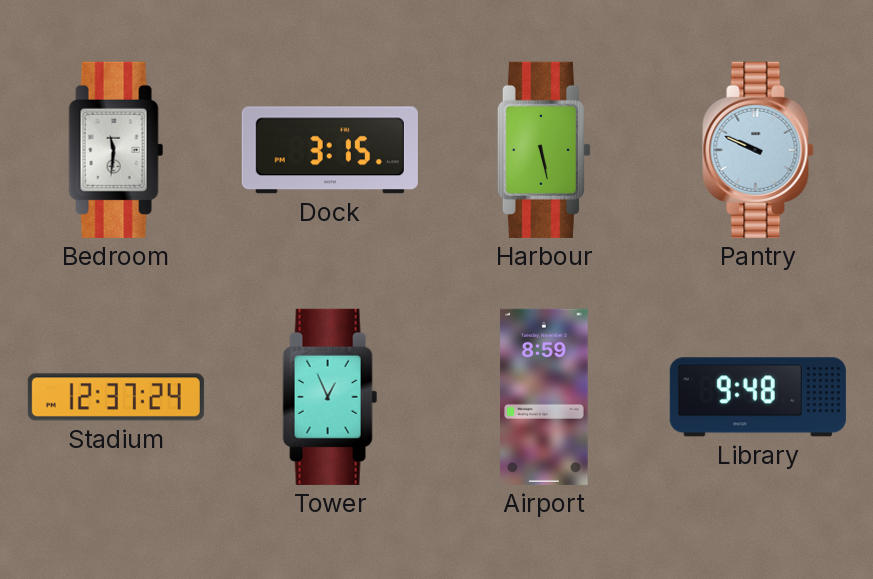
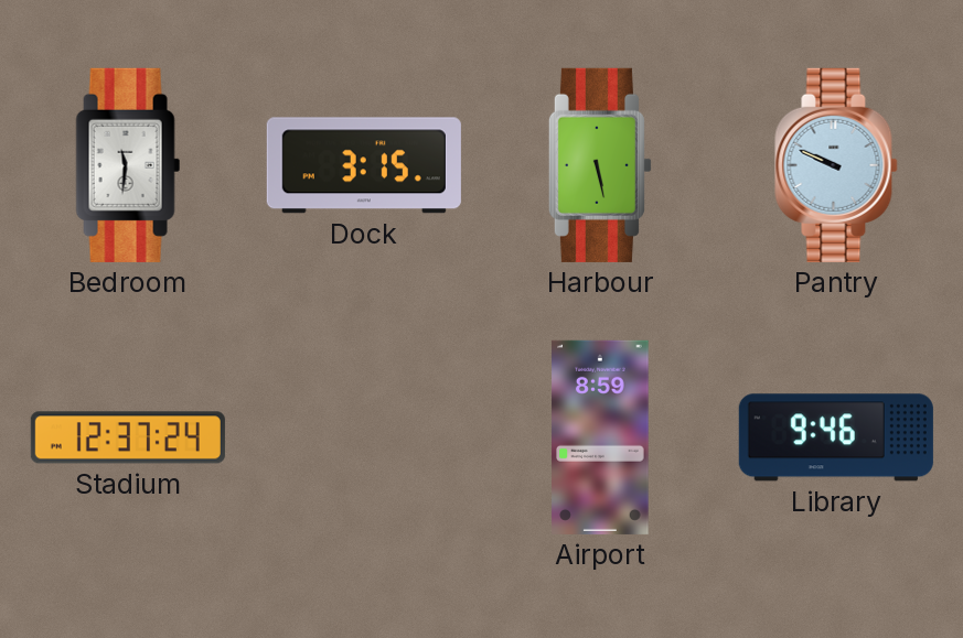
Tower: 12:56 -> none (330, 397)
Library: 9:48 -> 9:46 (836, 437)
